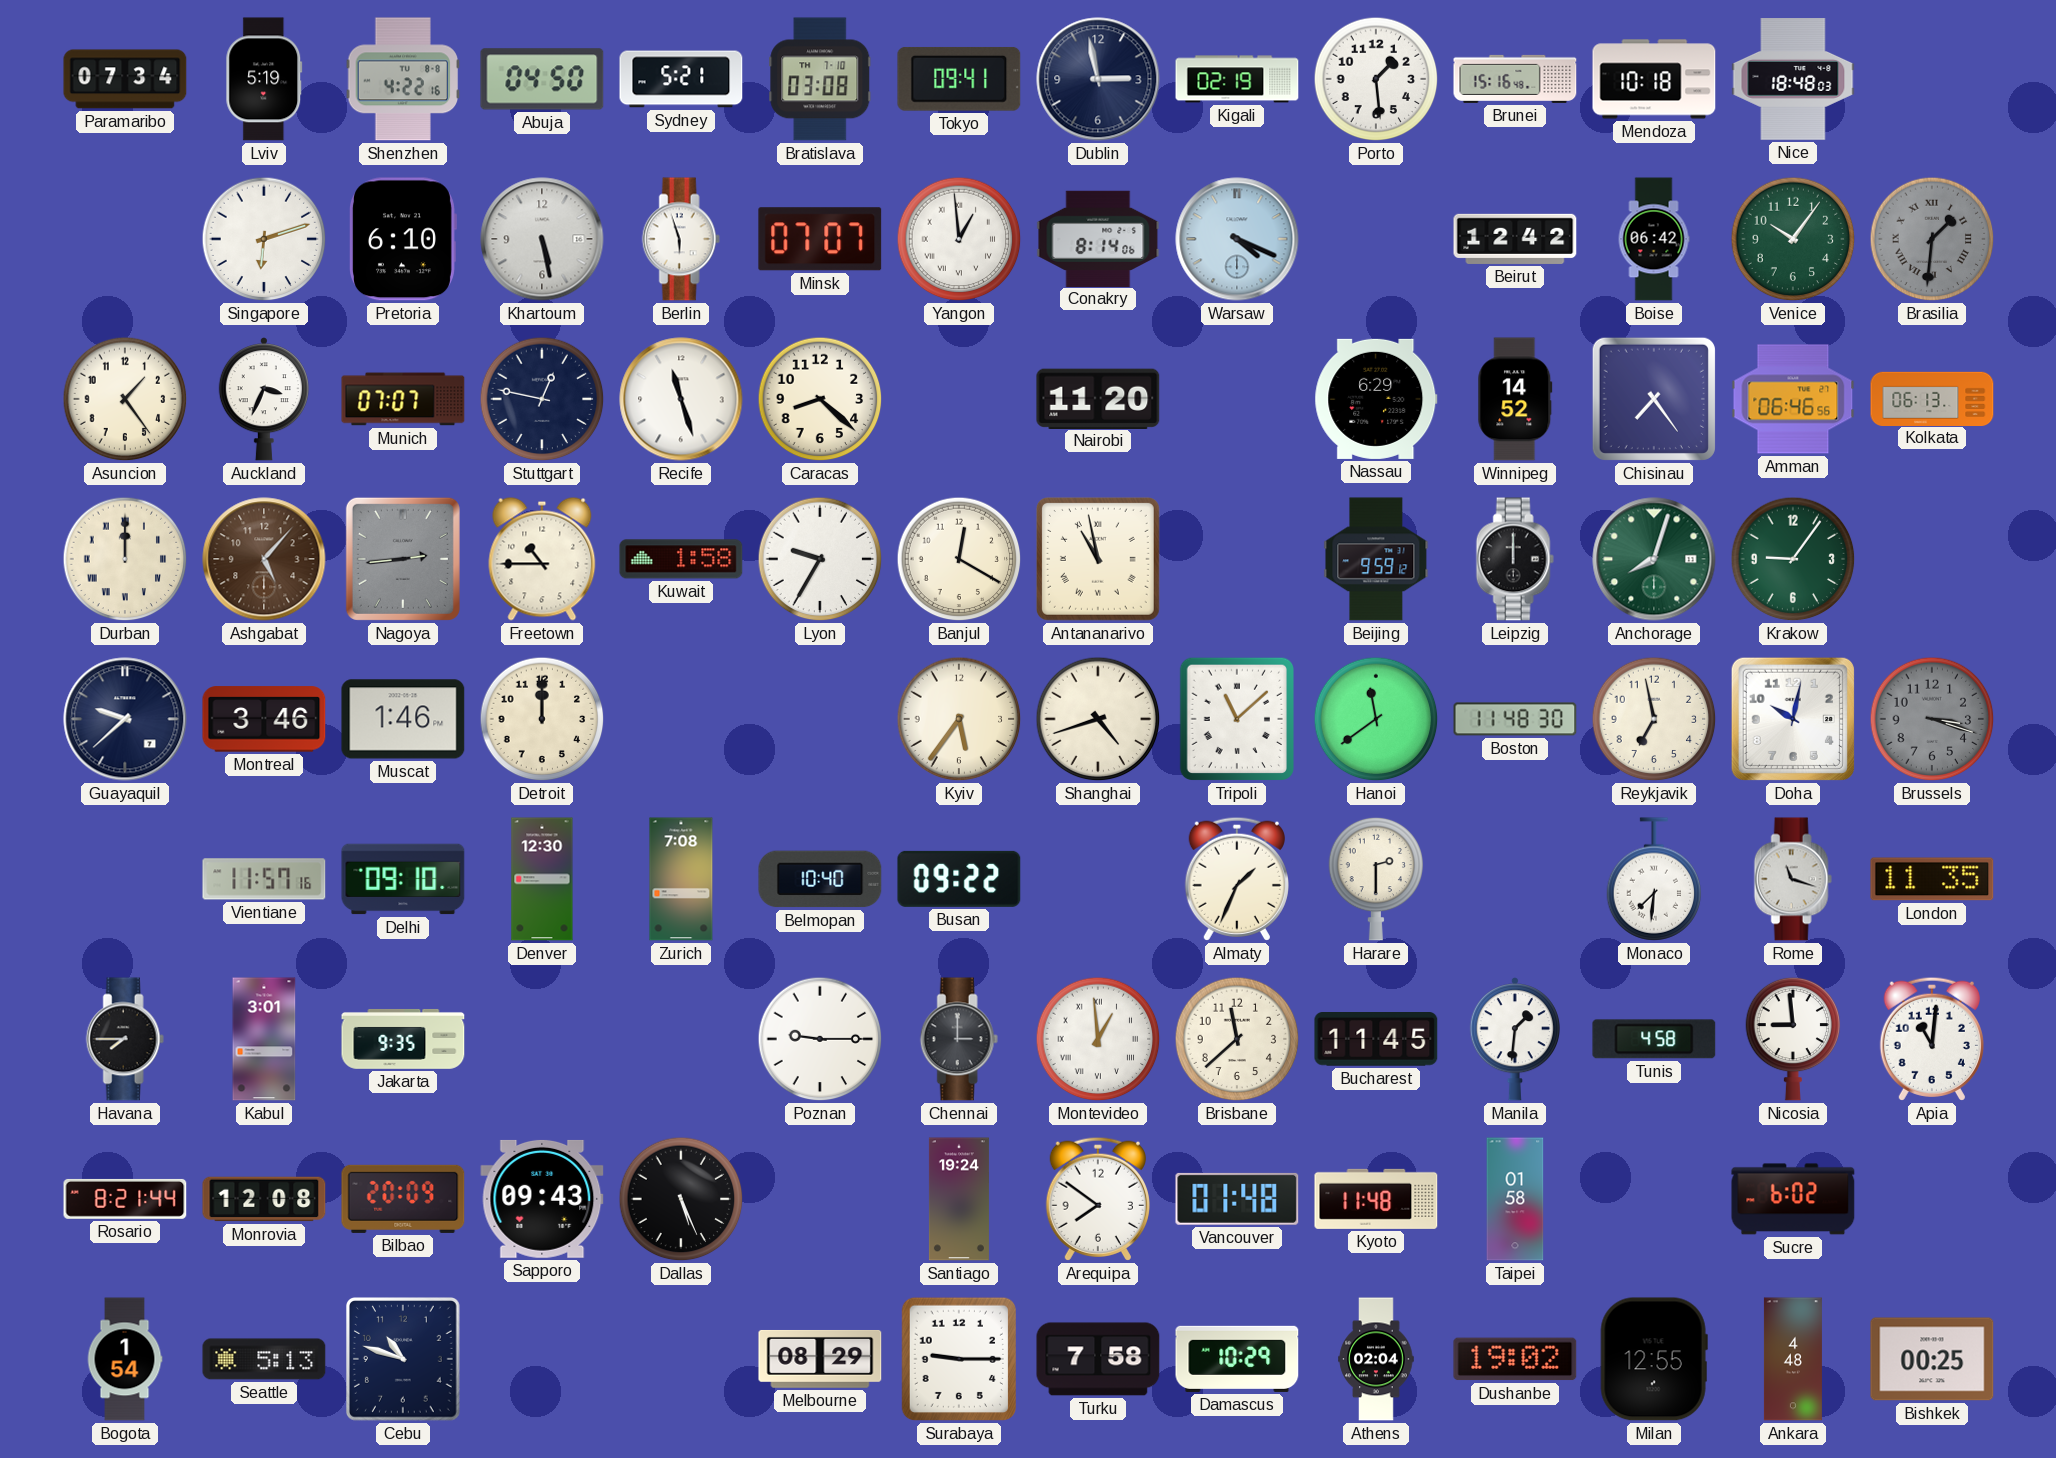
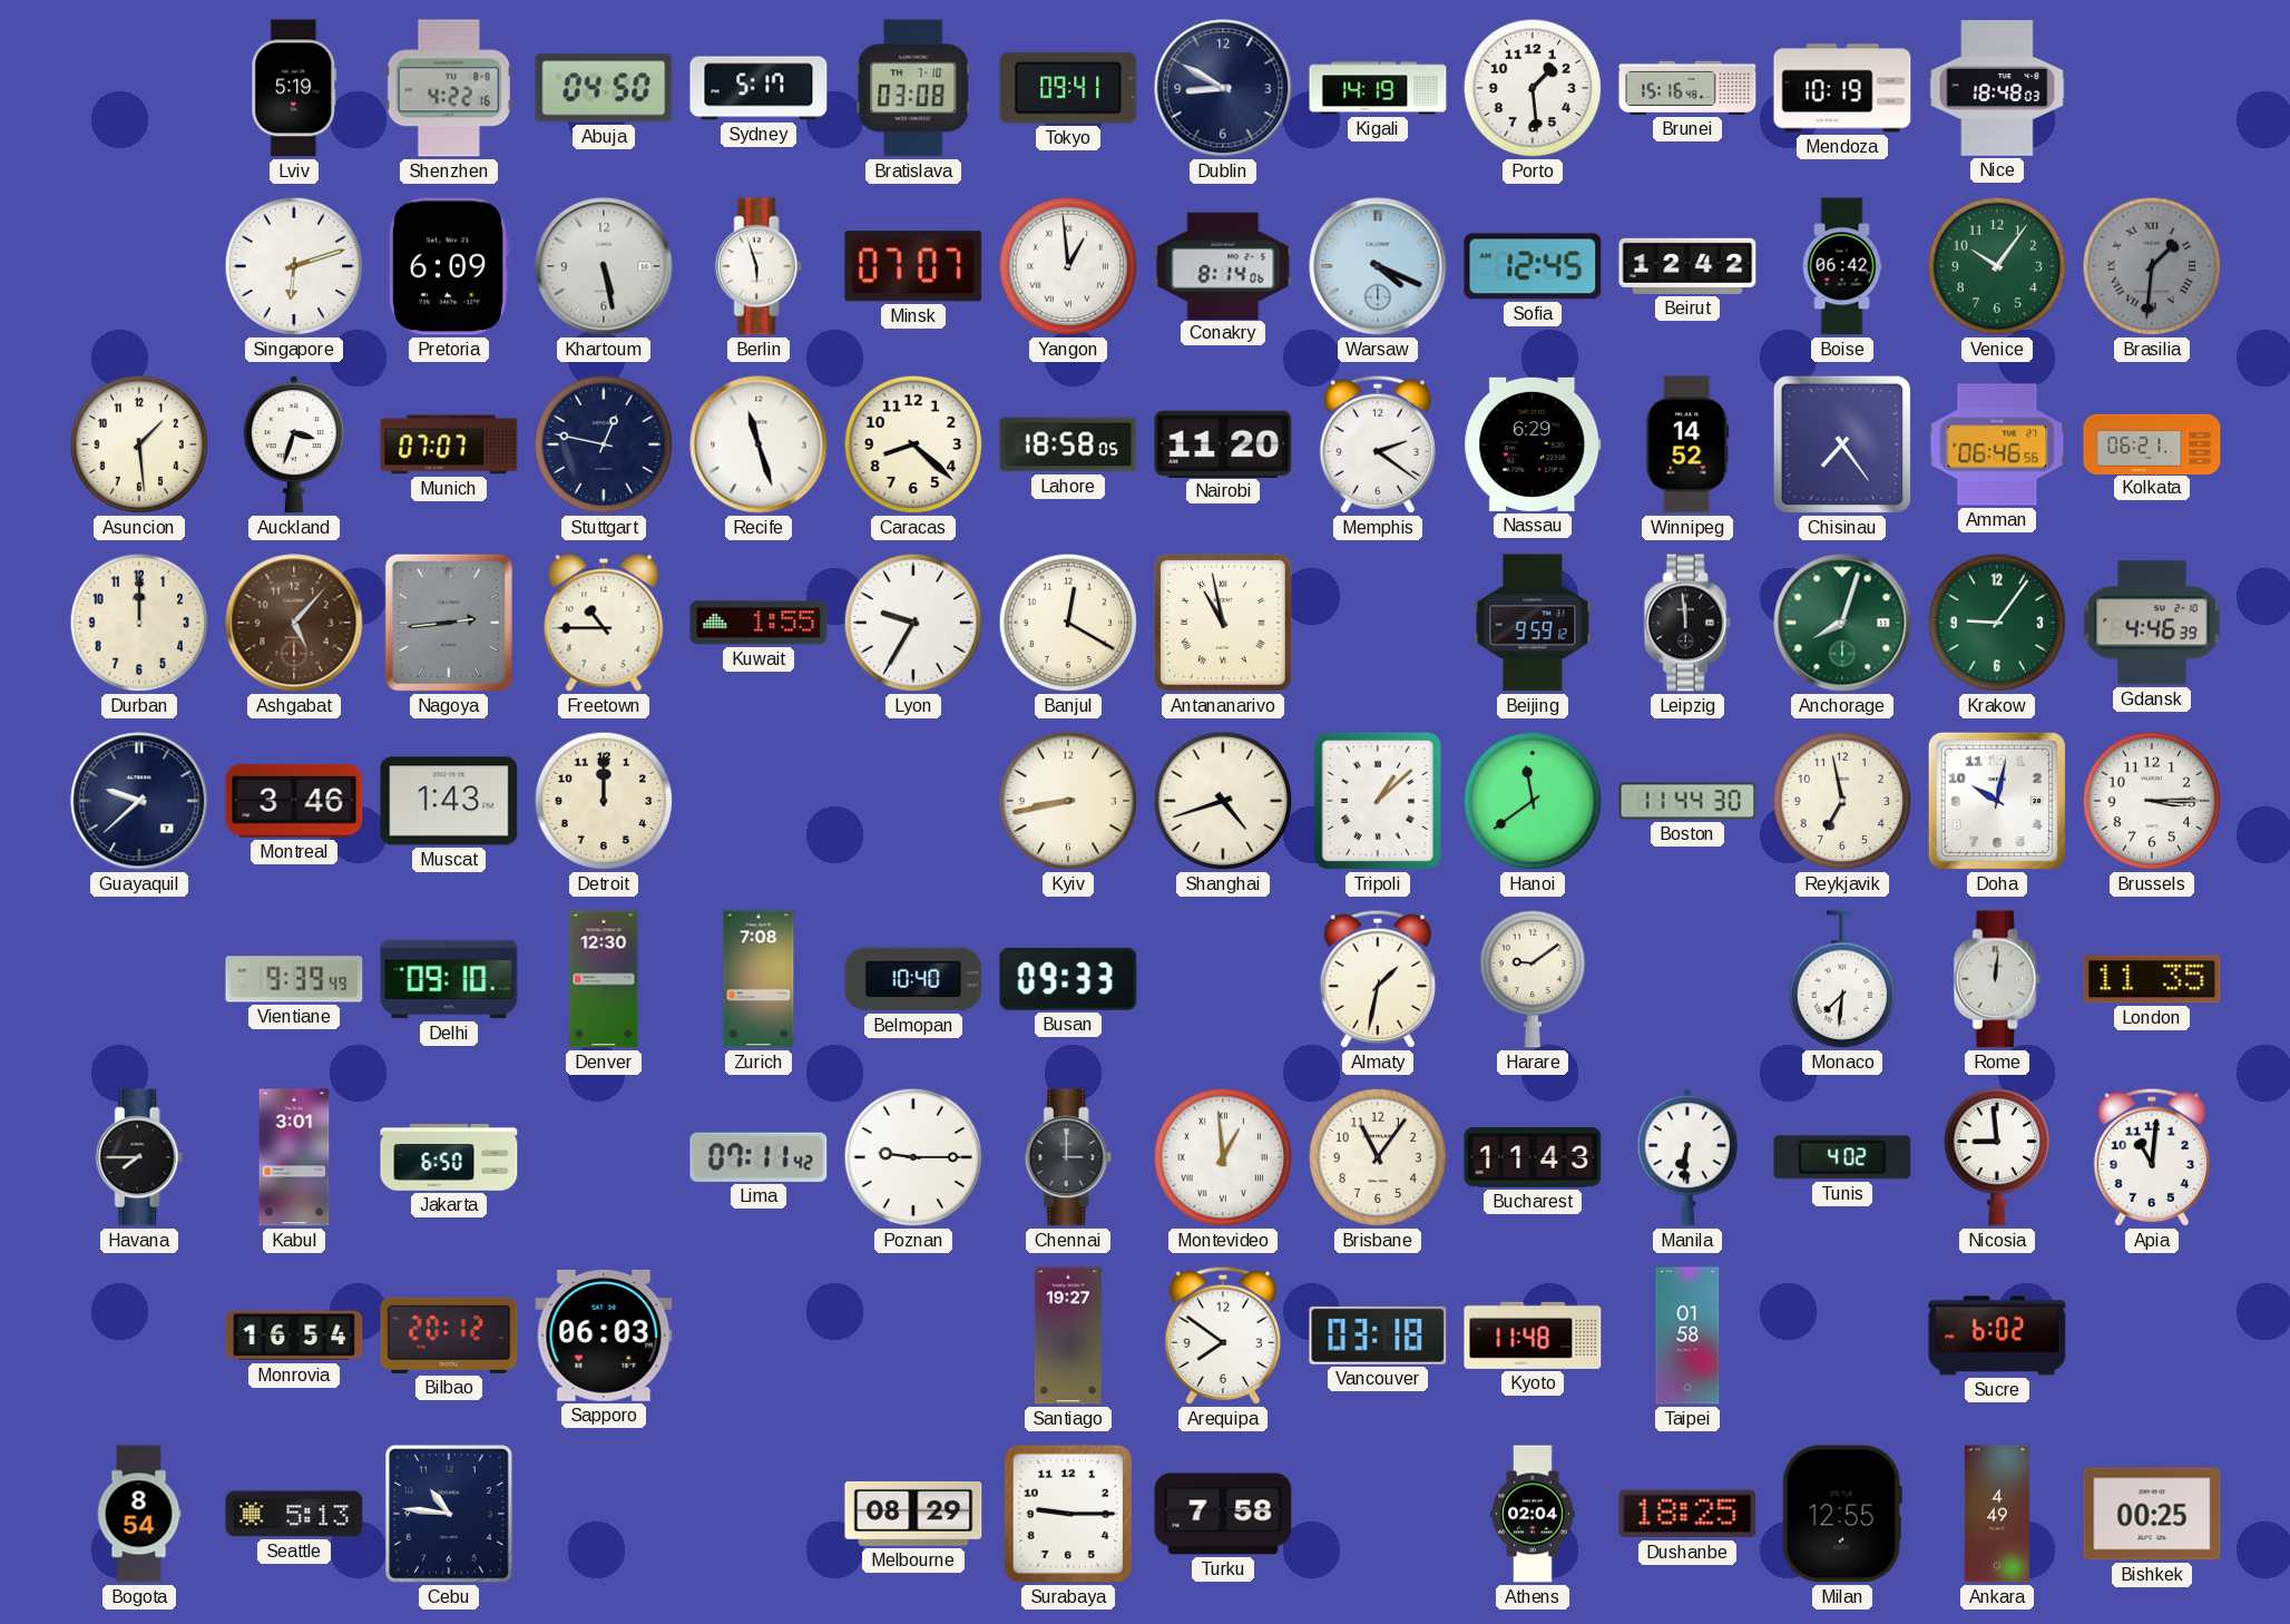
Paramaribo: 07:34 -> none (125, 79)
Sydney: 5:21 -> 5:17 (759, 88)
Dublin: 2:58 -> 8:50 (1223, 88)
Kigali: 02:19 -> 14:19 (1378, 88)
Mendoza: 10:18 -> 10:19 (1842, 88)
Pretoria: 6:10 -> 6:09 (449, 266)
Sofia: none -> 12:45 (1533, 266)
Asuncion: 1:24 -> 1:29 (139, 444)
Auckland: 3:34 -> 3:33 (294, 444)
Lahore: none -> 18:58 (1068, 444)
Memphis: none -> 2:21 (1378, 444)
Kolkata: 06:13 -> 06:21 (2152, 443)
Durban numerals: Roman -> Arabic (139, 623)
Kuwait: 1:58 -> 1:55 (759, 623)
Leipzig: 12:00 -> 11:59 (1687, 623)
Gdansk: none -> 4:46 (2152, 623)
Muscat: 1:46 -> 1:43 (449, 801)
Kyiv: 5:36 -> 8:43 (1068, 801)
Tripoli: 11:08 -> 1:08 (1377, 801)
Boston: 11:48 -> 11:44 (1687, 801)
Brussels: 3:18 -> 3:15 (2152, 801)
Brussels dial: grey -> white (2152, 801)
Vientiane: 11:57 -> 9:39 (294, 979)
Busan: 09:22 -> 09:33 (1068, 979)
Almaty: 1:34 -> 1:32 (1378, 979)
Harare: 2:30 -> 9:09 (1533, 979)
Rome: 11:18 -> 12:01 (1997, 979)
Jakarta: 9:35 -> 6:50 (449, 1157)
Lima: none -> 07:11 (759, 1157)
Brisbane: 11:38 -> 11:06 (1378, 1157)
Bucharest: 11:45 -> 11:43 (1533, 1158)
Manila: 1:31 -> 6:31 (1687, 1157)
Tunis: 4:58 -> 4:02 (1842, 1157)
Rosario: 8:21 -> none (125, 1199)
Monrovia: 12:08 -> 16:54 (294, 1336)
Bilbao: 20:09 -> 20:12 (449, 1336)
Sapporo: 09:43 -> 06:03 (604, 1336)
Dallas: 5:26 -> none (681, 1199)
Santiago: 19:24 -> 19:27 (1068, 1336)
Vancouver: 01:48 -> 03:18 (1378, 1336)
Bogota: 1:54 -> 8:54 (139, 1514)
Cebu: 10:48 -> 10:46 (450, 1515)
Damascus: 10:29 -> none (1237, 1359)
Dushanbe: 19:02 -> 18:25 (1687, 1514)
Ankara: 4:48 -> 4:49 (1997, 1514)
